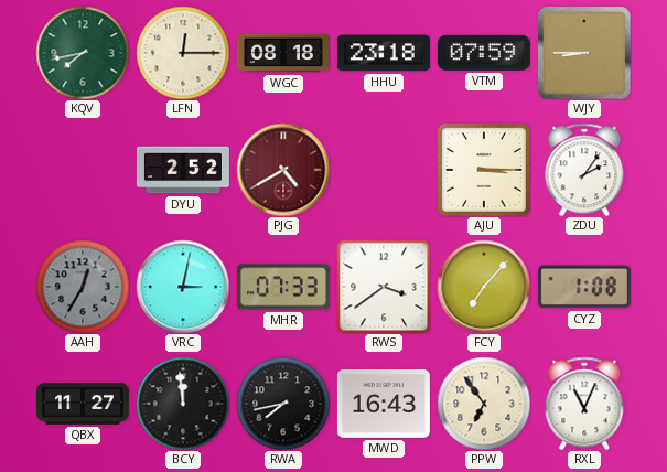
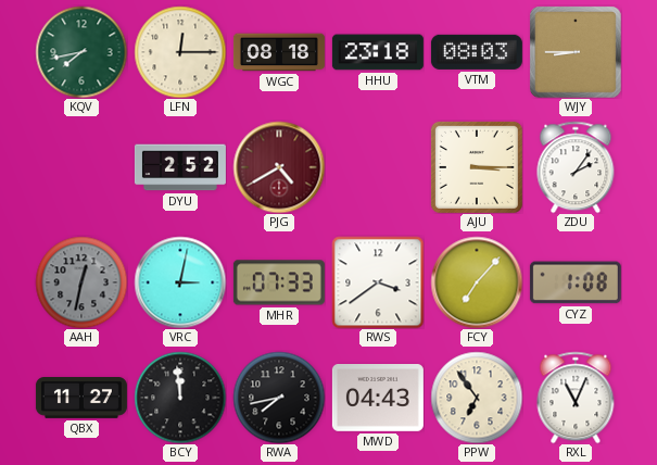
VTM: 07:59 -> 08:03 (477, 52)
AAH: 12:35 -> 12:32 (81, 282)
MWD: 16:43 -> 04:43 (378, 399)
